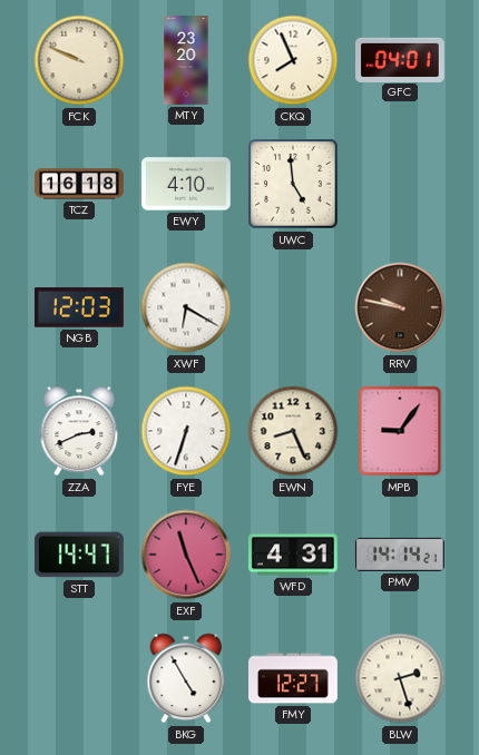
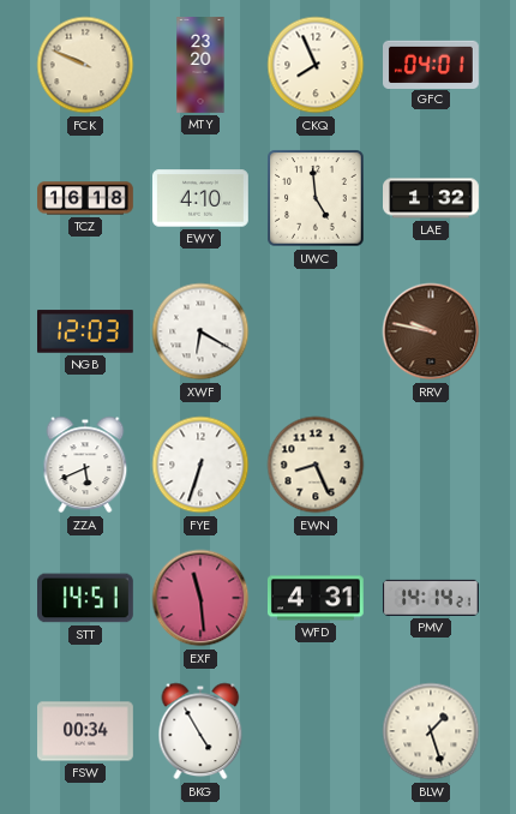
LAE: none -> 1:32 (432, 198)
ZZA: 2:41 -> 5:41 (85, 465)
MPB: 9:06 -> none (400, 431)
STT: 14:47 -> 14:51 (86, 598)
EXF: 11:26 -> 11:29 (200, 598)
FSW: none -> 00:34 (86, 731)
FMY: 12:27 -> none (294, 678)
BLW: 2:27 -> 1:27 (431, 731)
